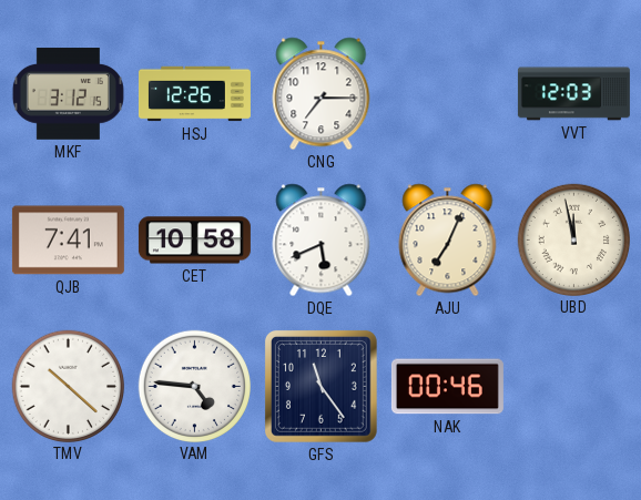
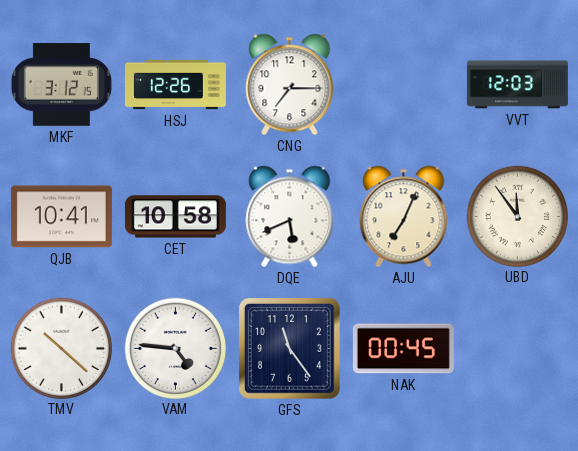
QJB: 7:41 -> 10:41 (61, 217)
UBD: 11:58 -> 11:54 (517, 216)
NAK: 00:46 -> 00:45 (403, 349)
